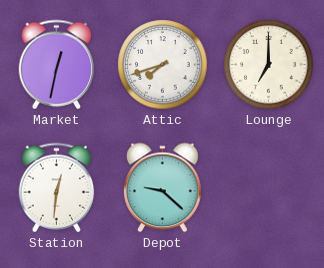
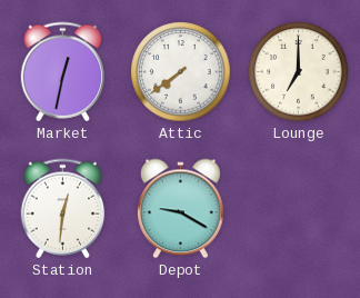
Attic: 7:42 -> 7:39 (181, 72)
Depot: 9:22 -> 9:20 (181, 209)
